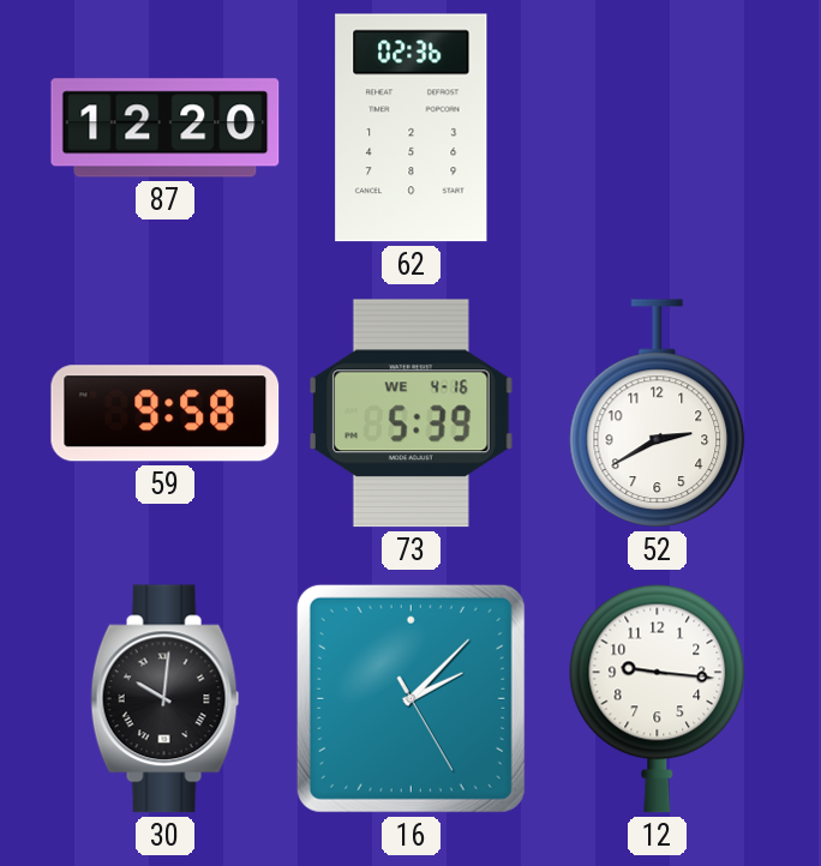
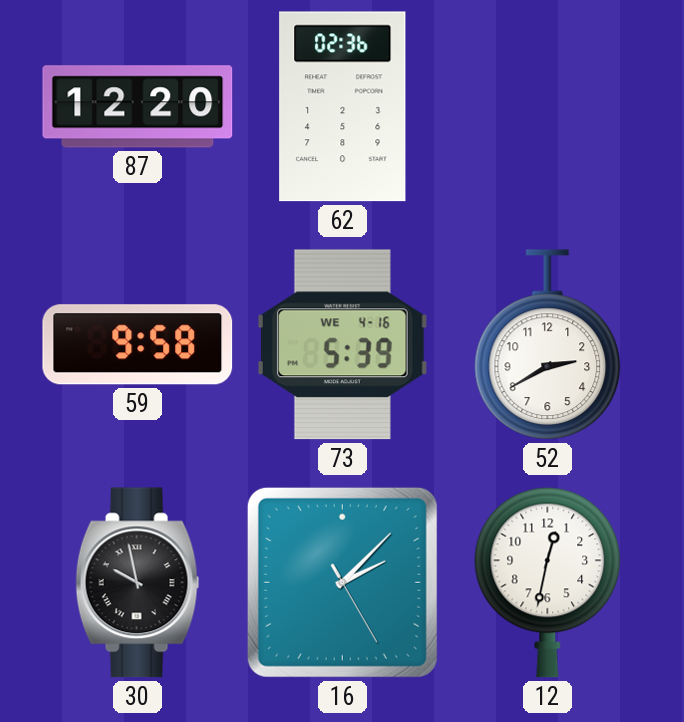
30: 10:01 -> 9:58 (138, 583)
12: 9:16 -> 12:32 (548, 582)
